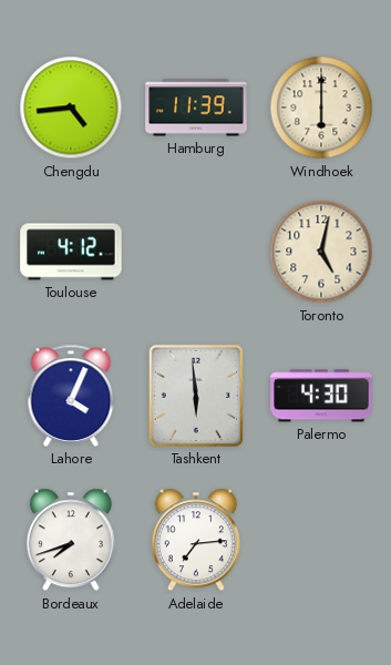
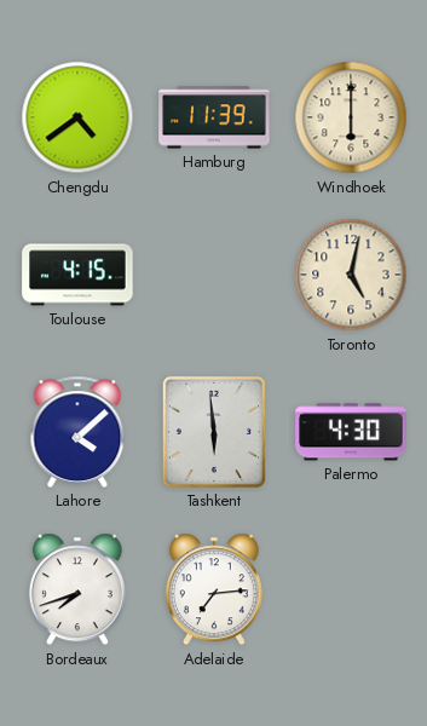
Chengdu: 4:44 -> 4:39 (77, 117)
Toulouse: 4:12 -> 4:15 (77, 275)
Lahore: 4:04 -> 4:08 (77, 432)
